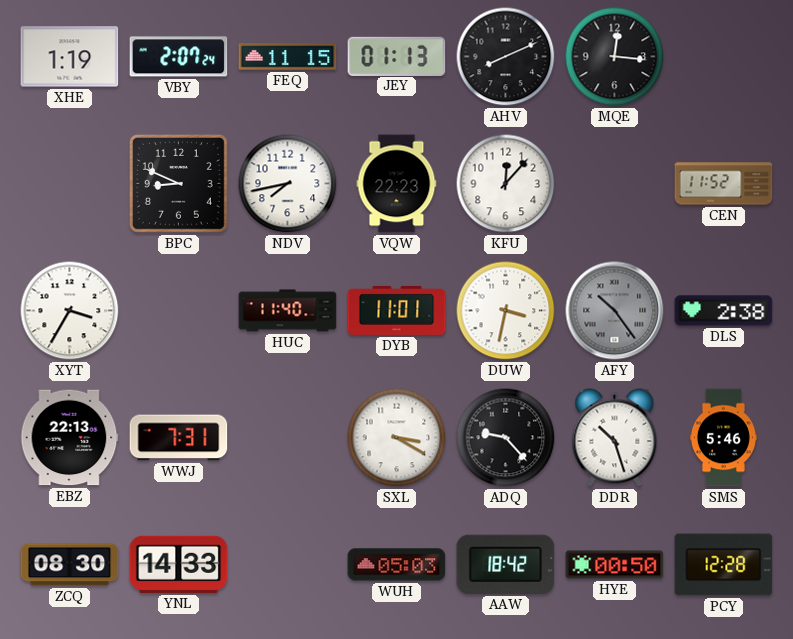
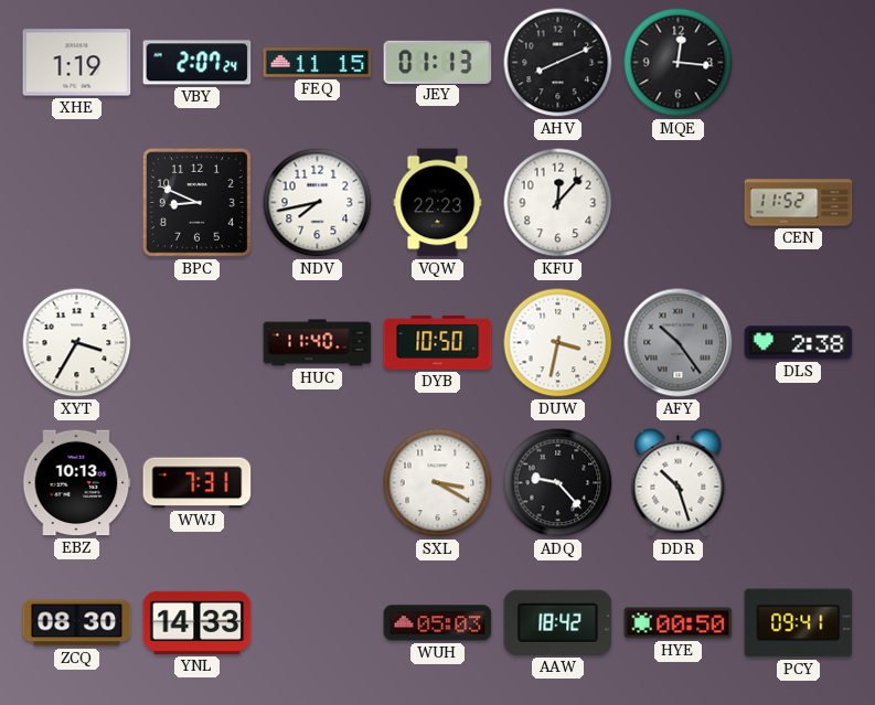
DYB: 11:01 -> 10:50 (438, 342)
EBZ: 22:13 -> 10:13 (77, 483)
SMS: 5:46 -> none (723, 438)
PCY: 12:28 -> 09:41 (799, 623)
